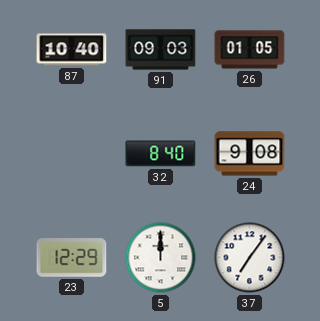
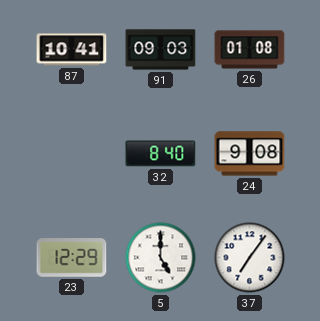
87: 10:40 -> 10:41 (72, 50)
26: 01:05 -> 01:08 (250, 50)
5: 12:00 -> 5:00 (161, 258)
